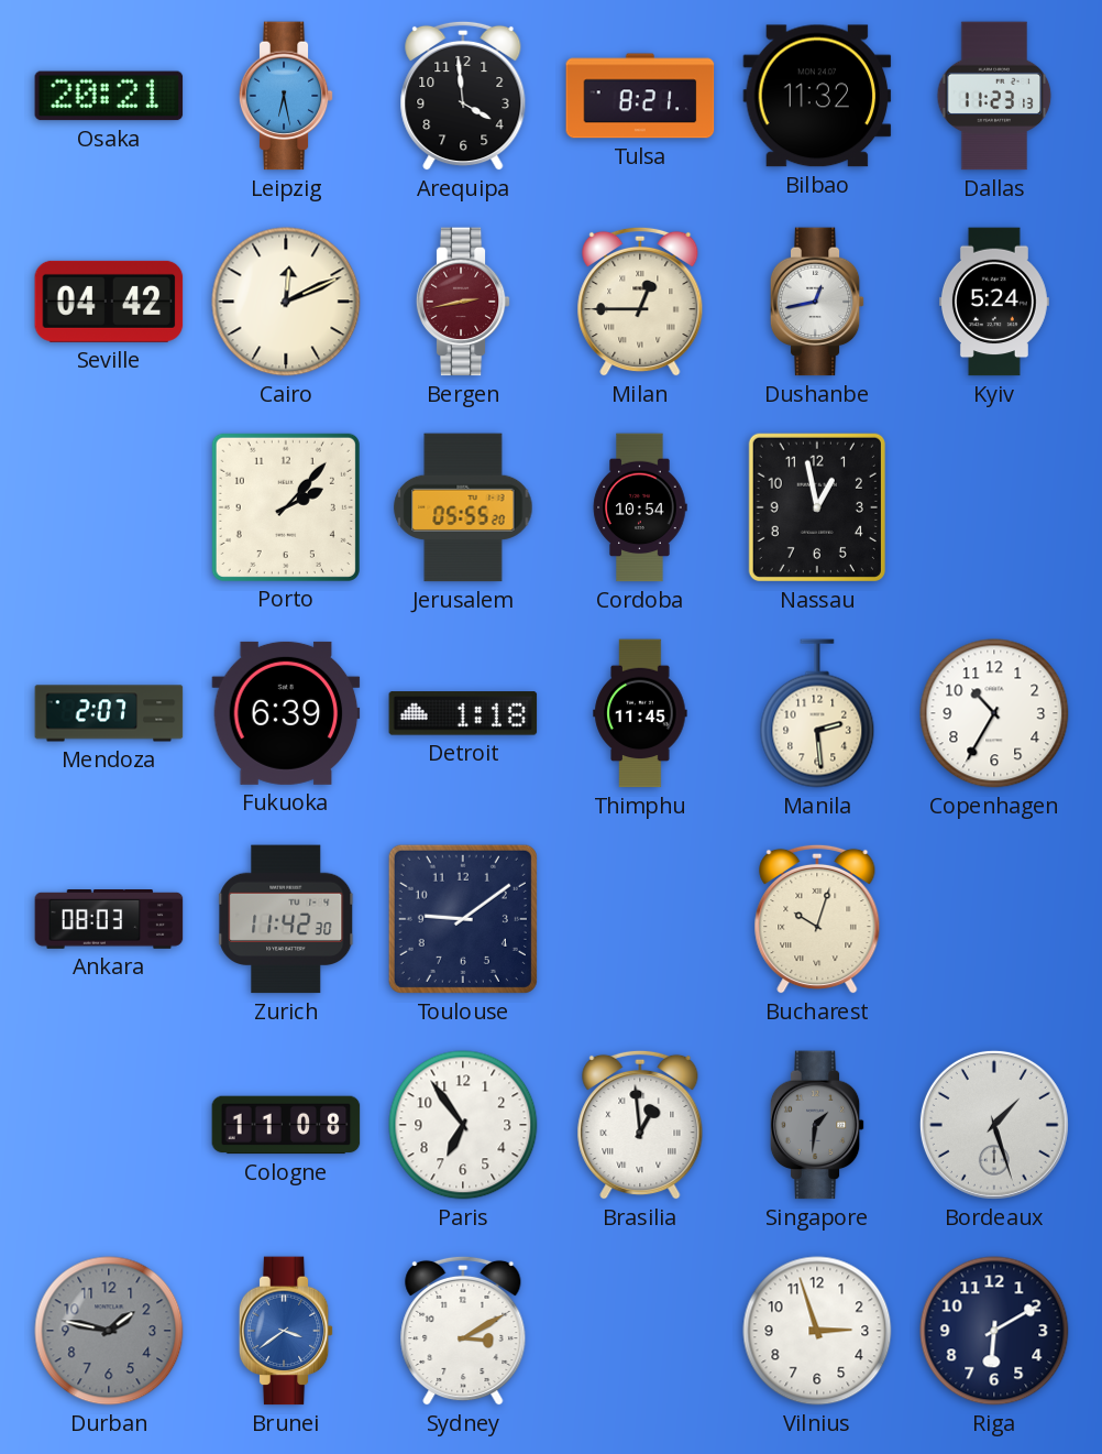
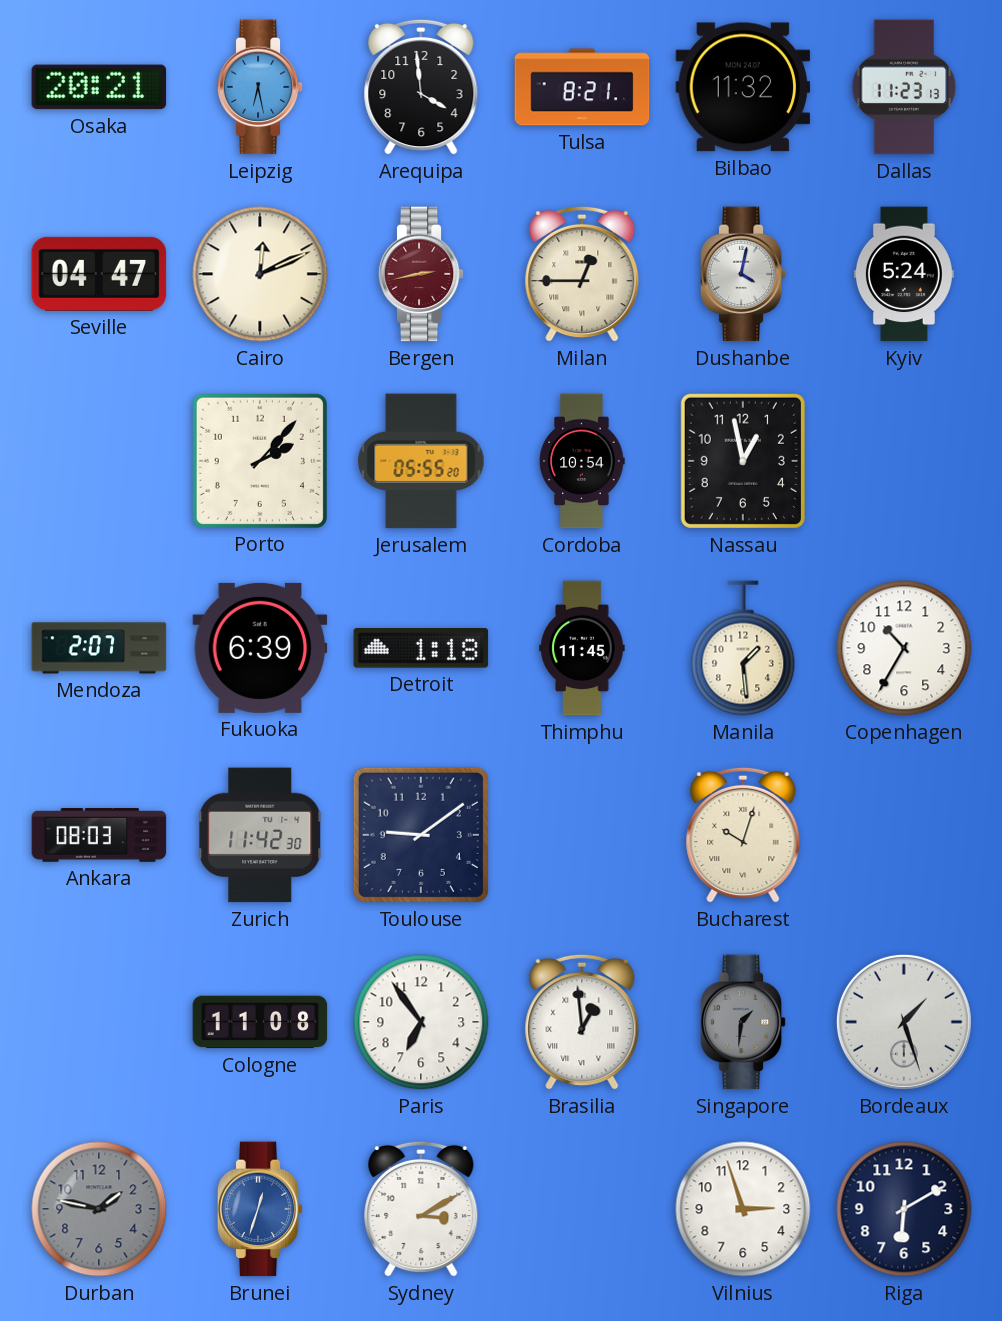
Seville: 04:42 -> 04:47 (99, 274)
Dushanbe: 12:43 -> 4:02 (743, 274)
Manila: 2:29 -> 1:29 (743, 648)
Brunei: 3:39 -> 12:33 (260, 1209)
